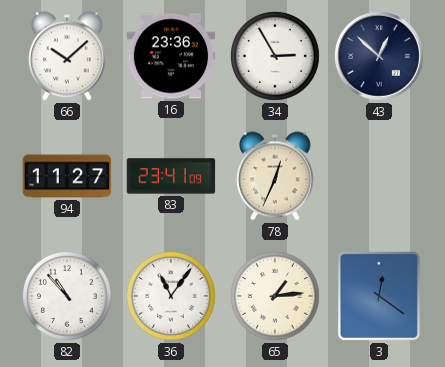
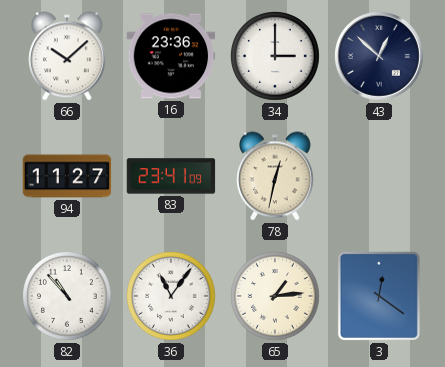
34: 2:55 -> 3:00 (276, 57)
78: 12:34 -> 12:32 (276, 176)
